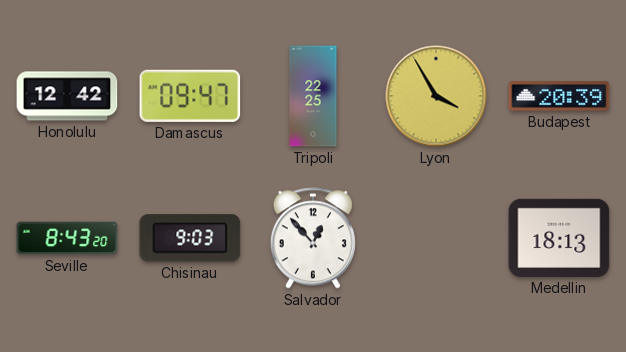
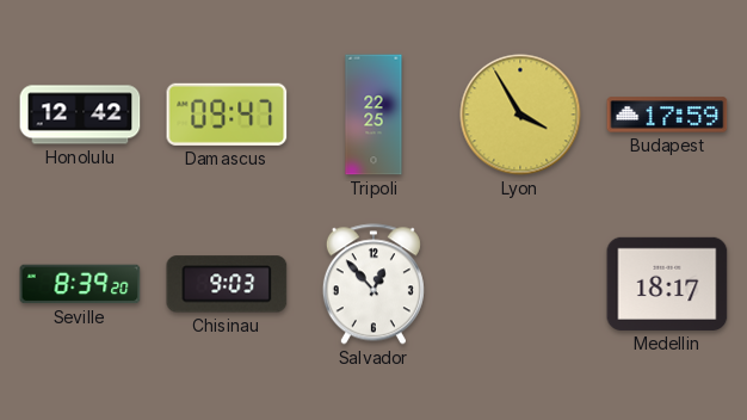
Budapest: 20:39 -> 17:59 (667, 115)
Seville: 8:43 -> 8:39 (80, 284)
Medellin: 18:13 -> 18:17 (667, 284)
